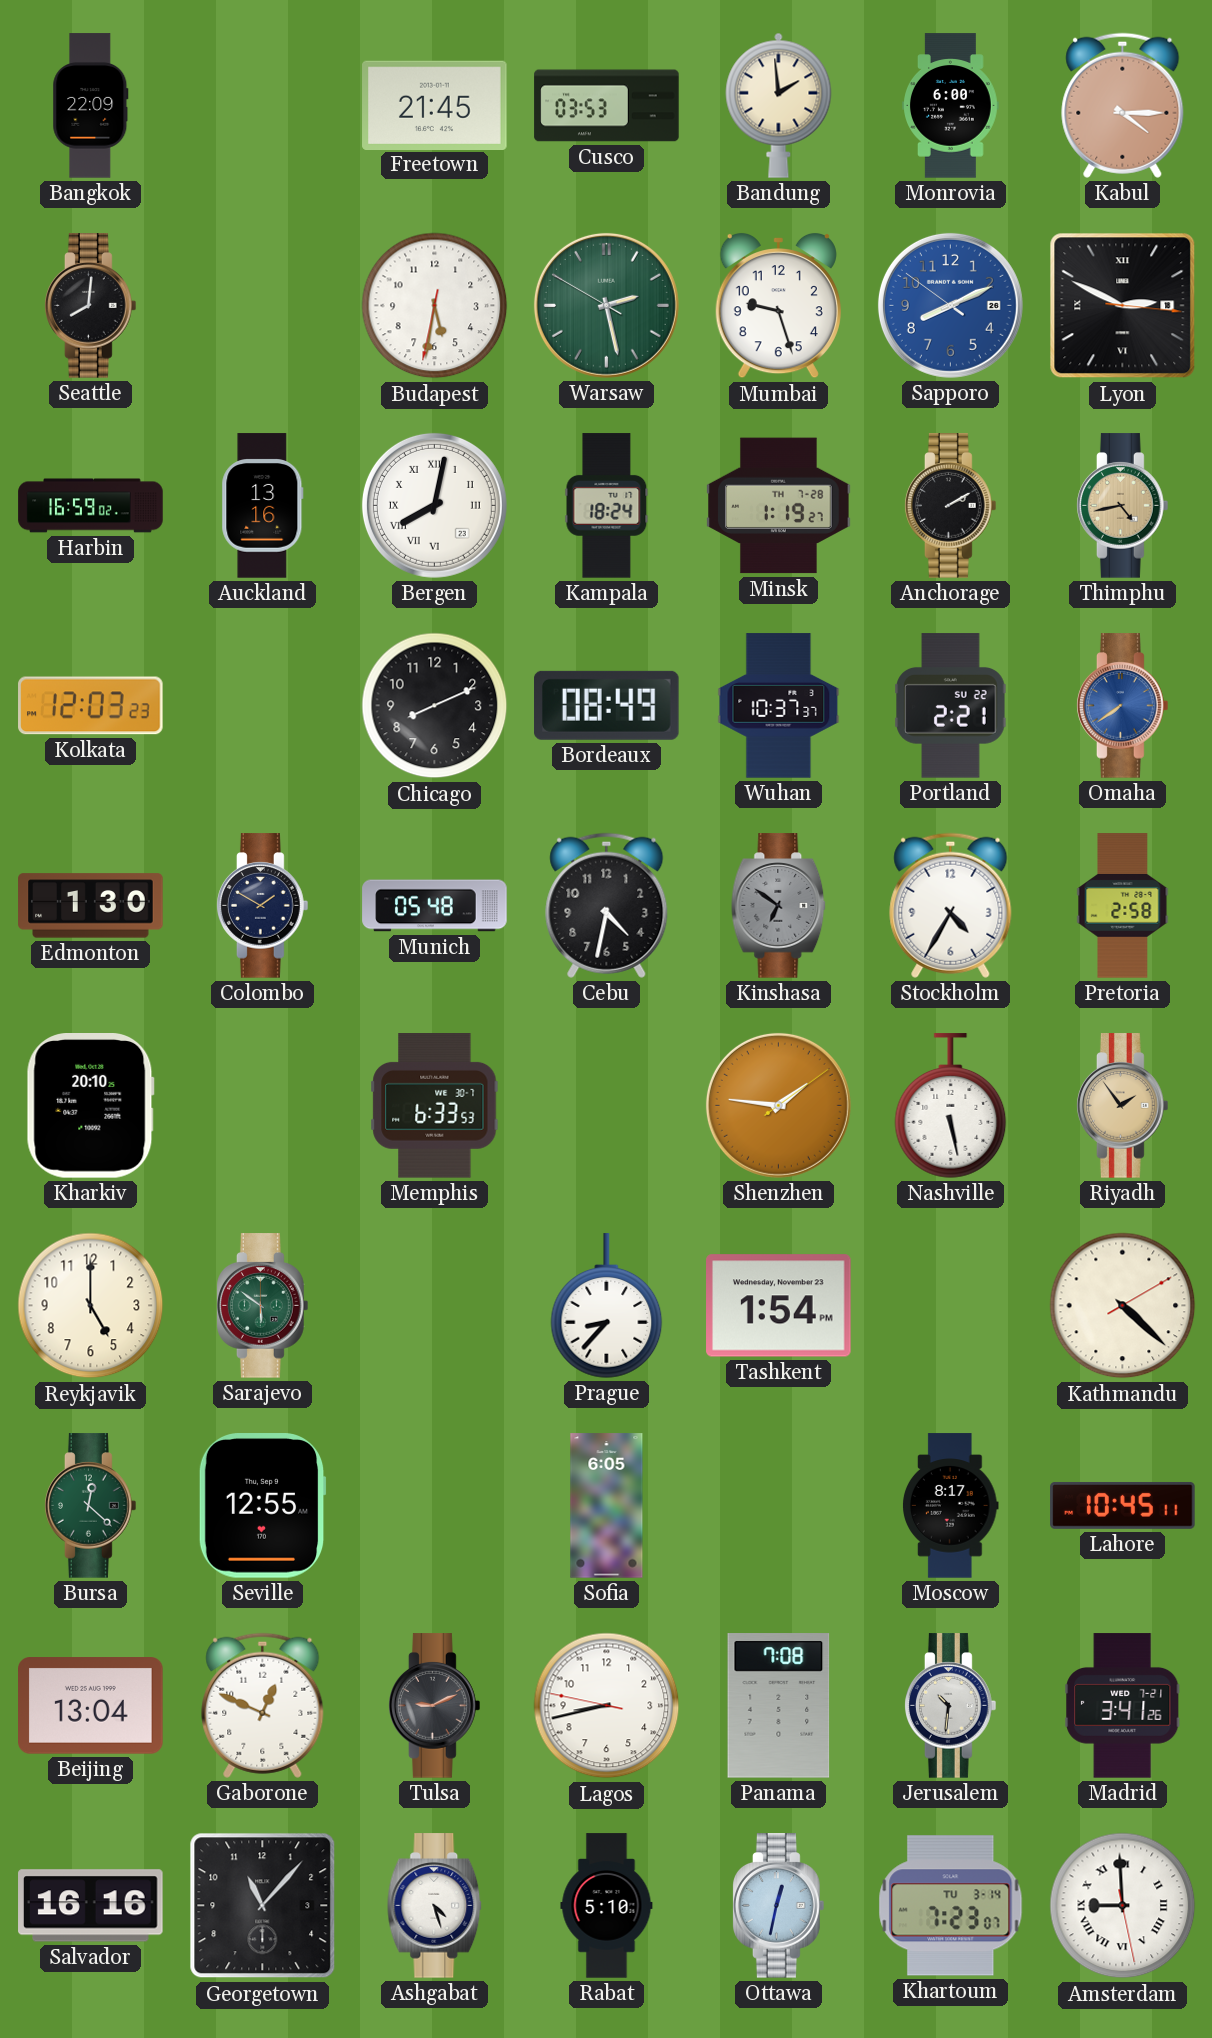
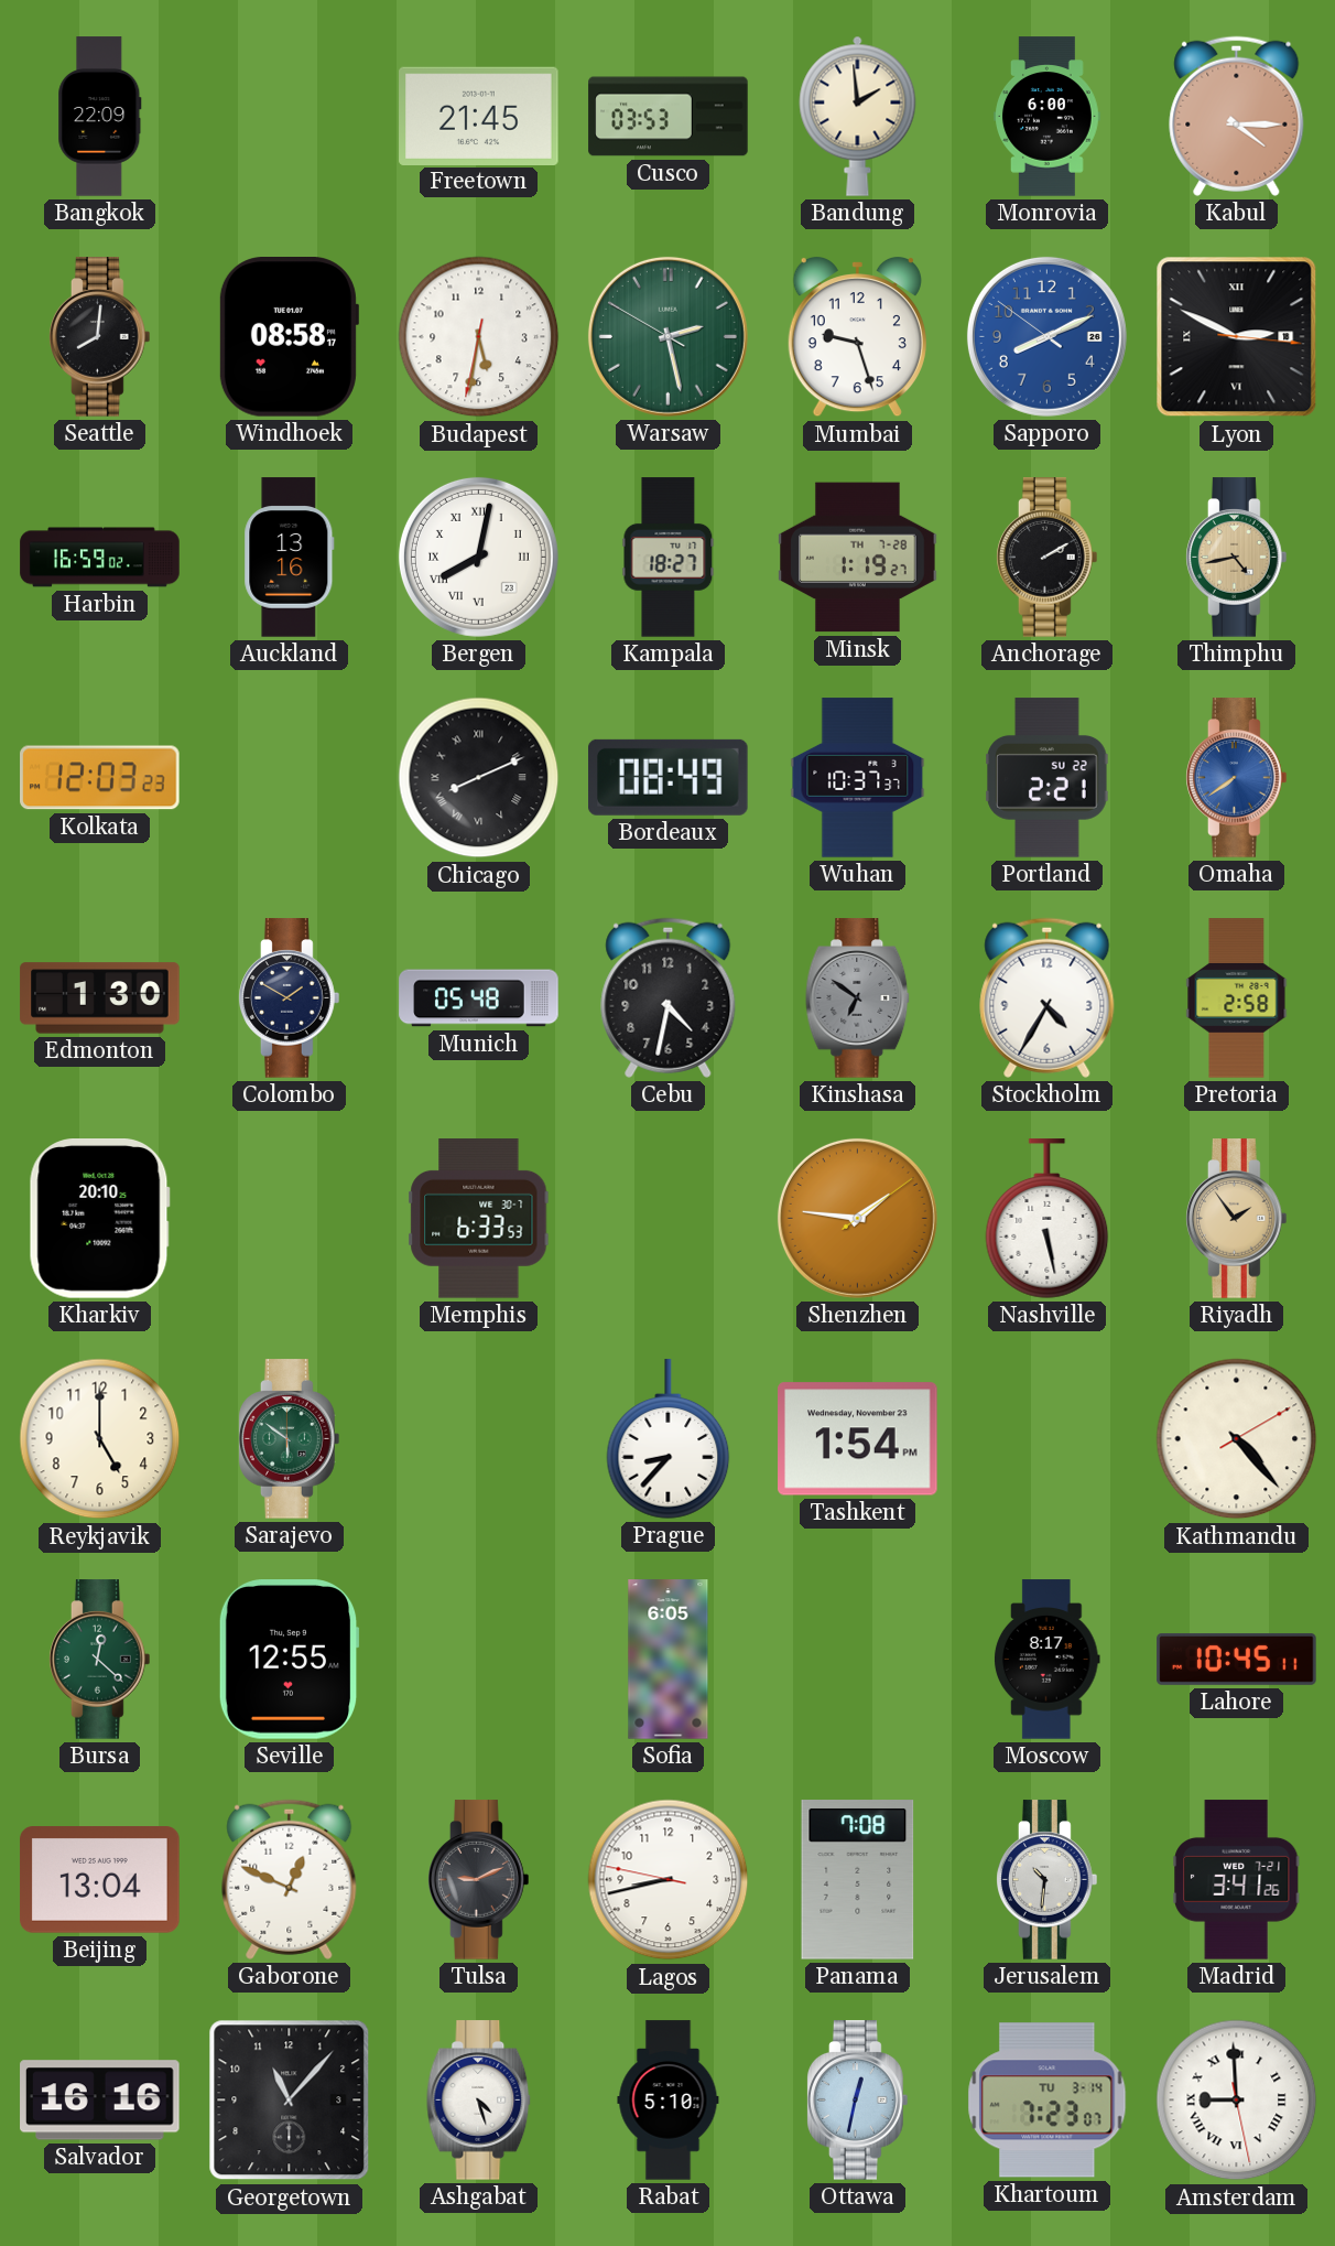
Windhoek: none -> 08:58 (289, 337)
Kampala: 18:24 -> 18:27 (669, 558)
Chicago numerals: Arabic -> Roman (479, 778)
Kathmandu: 4:22 -> 4:23 (1237, 1439)
